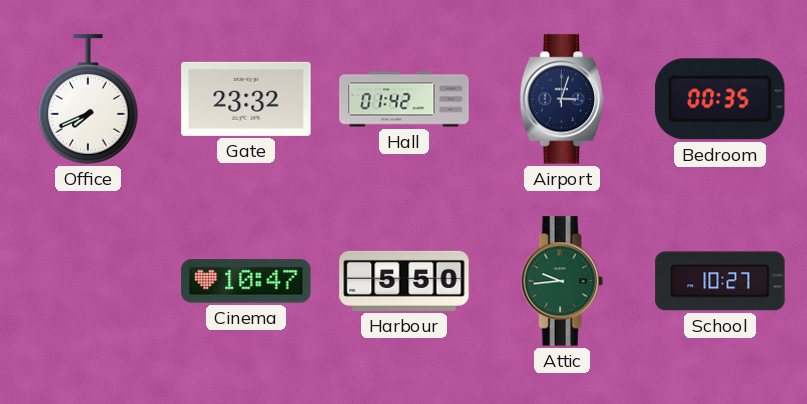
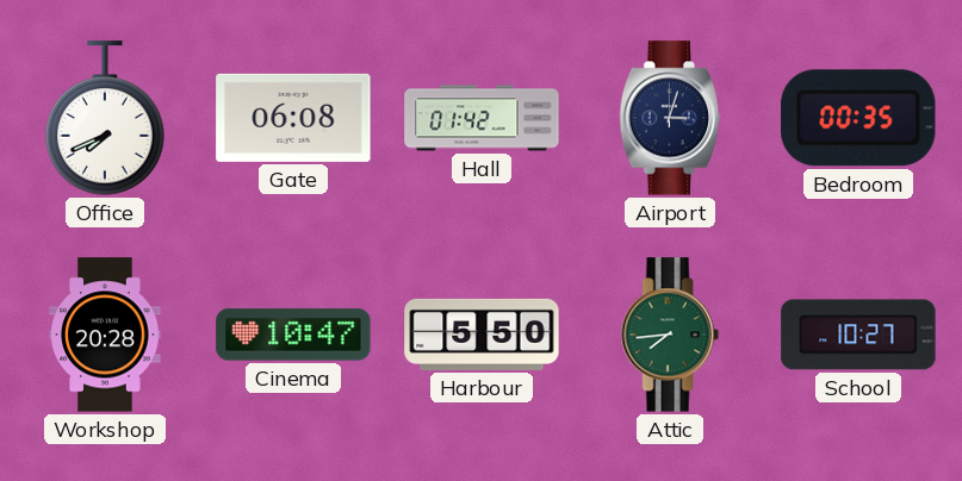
Gate: 23:32 -> 06:08 (293, 118)
Workshop: none -> 20:28 (105, 335)
Attic: 9:44 -> 7:44 (670, 335)
